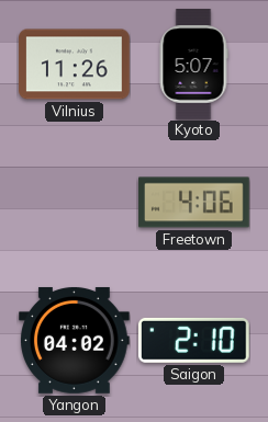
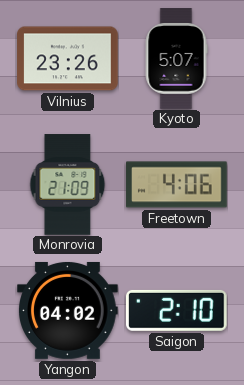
Vilnius: 11:26 -> 23:26 (68, 59)
Monrovia: none -> 21:09 (68, 185)
